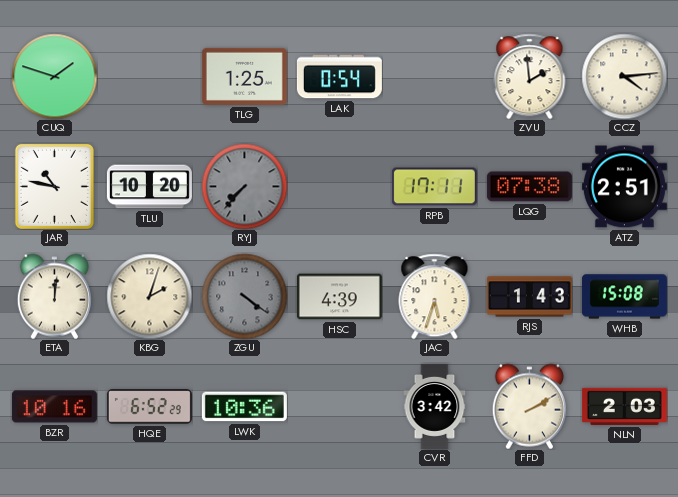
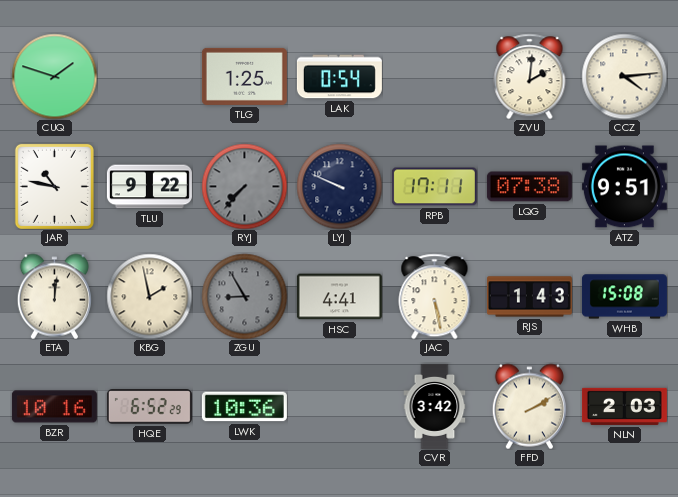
ZVU: 1:59 -> 2:01 (530, 76)
TLU: 10:20 -> 9:22 (149, 187)
LYJ: none -> 9:49 (339, 186)
ATZ: 2:51 -> 9:51 (624, 187)
KBG: 2:03 -> 1:58 (149, 296)
ZGU: 4:21 -> 8:55 (244, 296)
HSC: 4:39 -> 4:41 (339, 297)
JAC: 5:33 -> 5:28 (435, 296)
